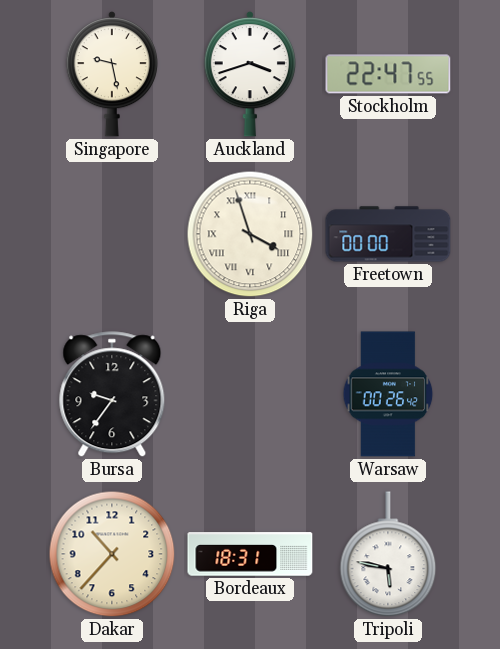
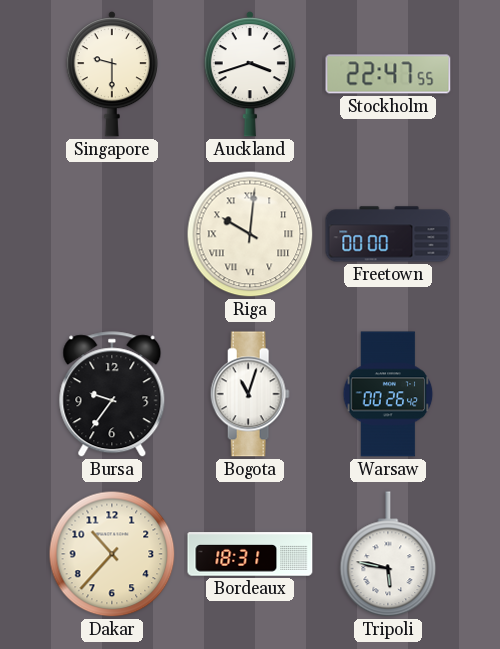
Singapore: 9:28 -> 9:30 (111, 74)
Riga: 3:57 -> 10:01 (250, 234)
Bogota: none -> 11:03 (250, 394)
